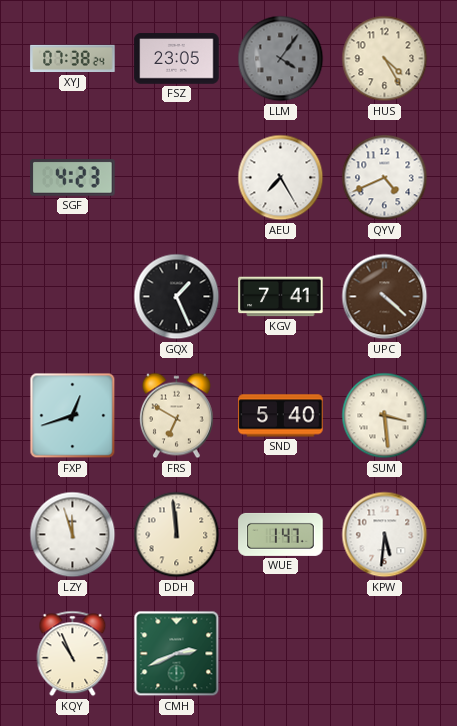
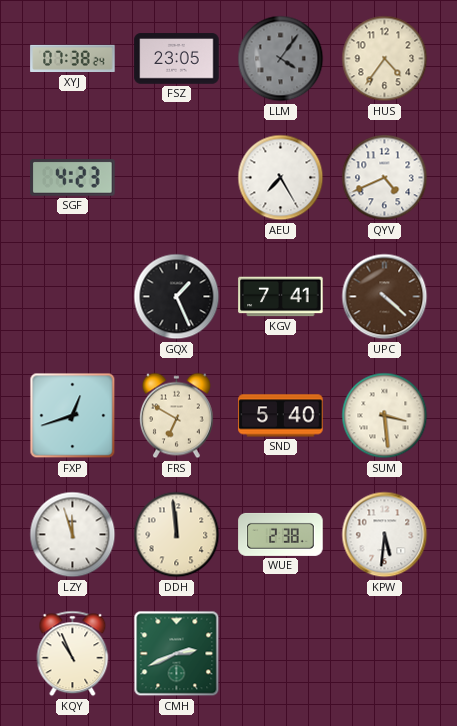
HUS: 4:25 -> 4:36 (385, 59)
WUE: 1:47 -> 2:38 (281, 534)
